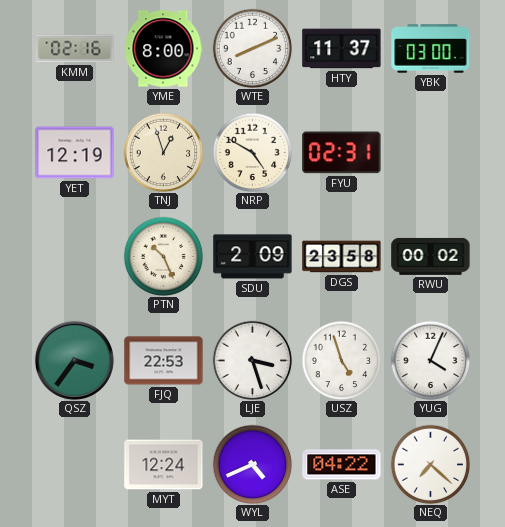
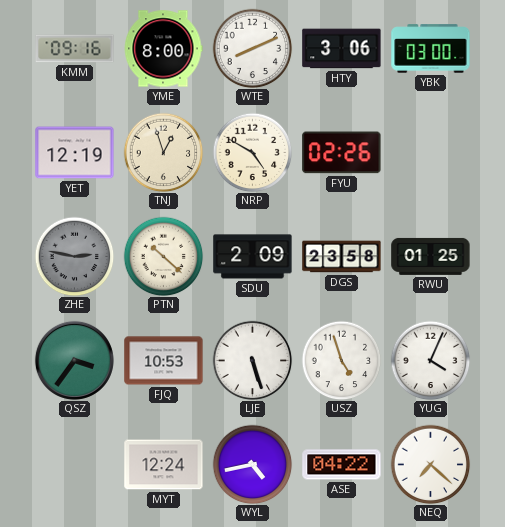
KMM: 02:16 -> 09:16 (75, 49)
HTY: 11:37 -> 3:06 (342, 49)
FYU: 02:31 -> 02:26 (342, 153)
ZHE: none -> 2:47 (74, 256)
PTN: 10:26 -> 10:22 (163, 256)
RWU: 00:02 -> 01:25 (431, 256)
FJQ: 22:53 -> 10:53 (164, 361)
LJE: 3:27 -> 5:27 (252, 360)
WYL: 4:41 -> 4:43 (252, 464)
